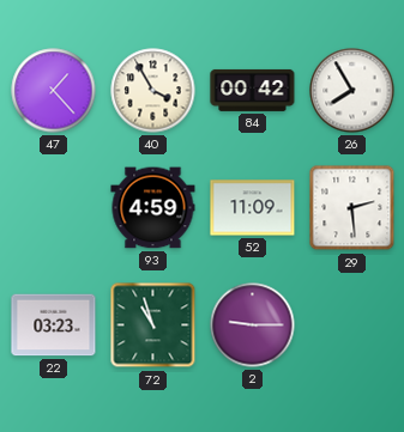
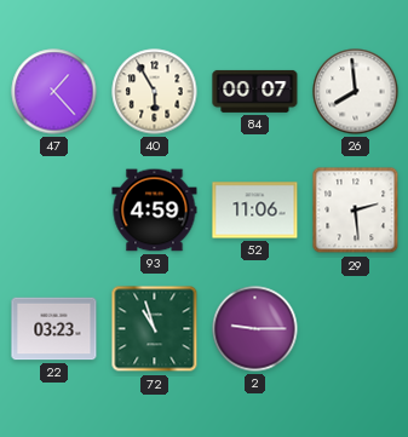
40: 3:55 -> 5:55 (155, 92)
84: 00:42 -> 00:07 (255, 91)
26: 7:55 -> 7:59 (356, 92)
52: 11:09 -> 11:06 (255, 211)
